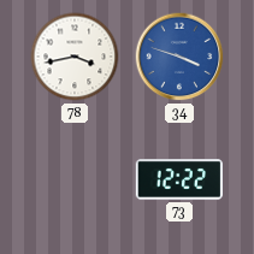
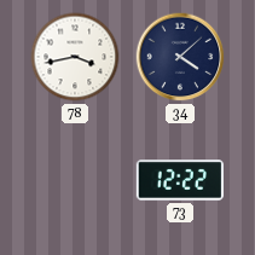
34: 3:48 -> 4:08 (180, 57)
34 dial: blue -> navy (180, 57)
